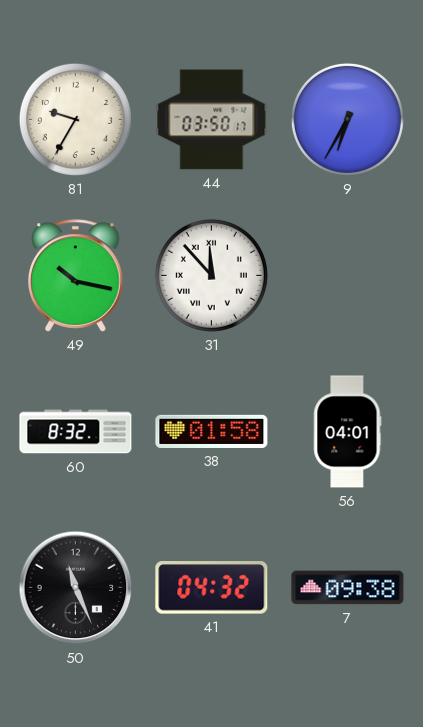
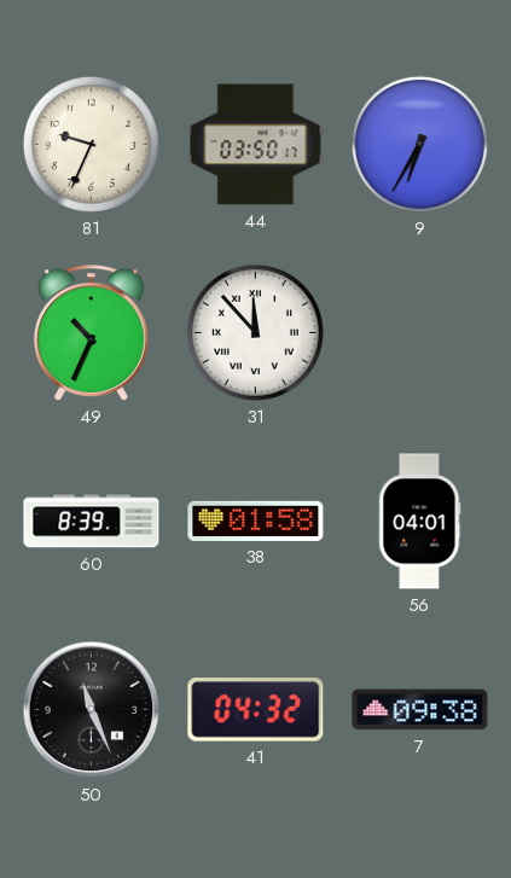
81: 9:35 -> 9:34 (91, 144)
49: 10:17 -> 10:34 (91, 333)
60: 8:32 -> 8:39 (92, 522)
